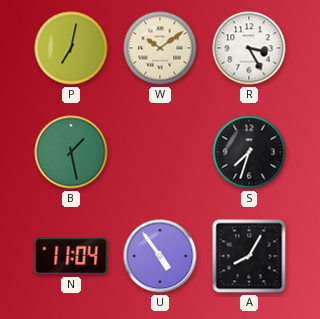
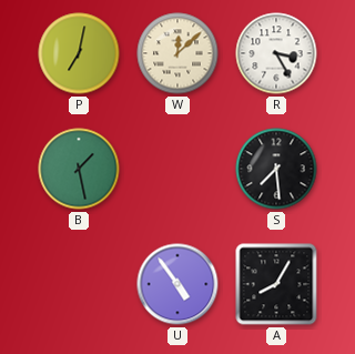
W: 10:09 -> 12:08 (177, 53)
S: 7:33 -> 7:29 (276, 169)
N: 11:04 -> none (71, 256)
